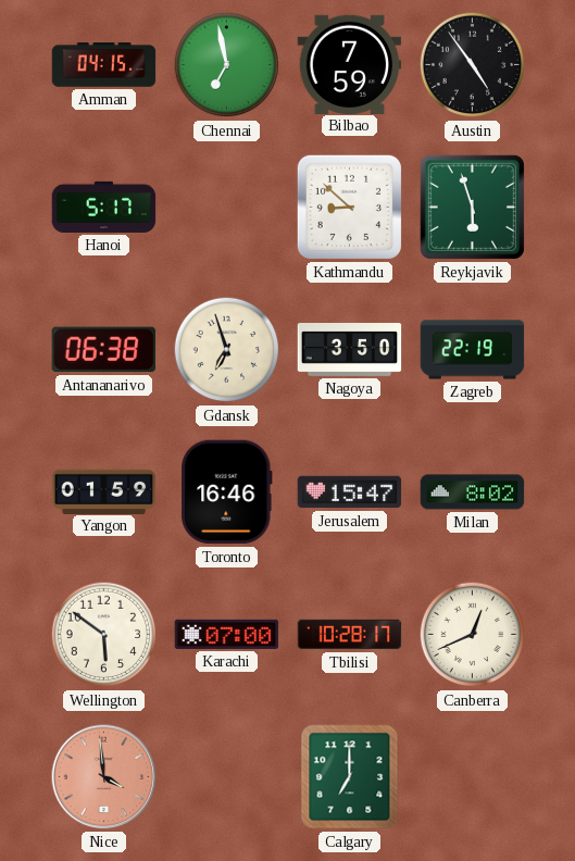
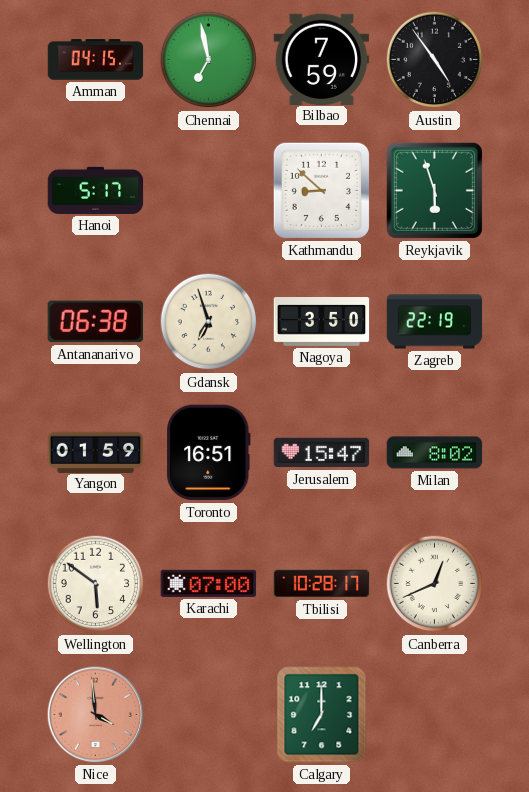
Toronto: 16:46 -> 16:51 (209, 453)
